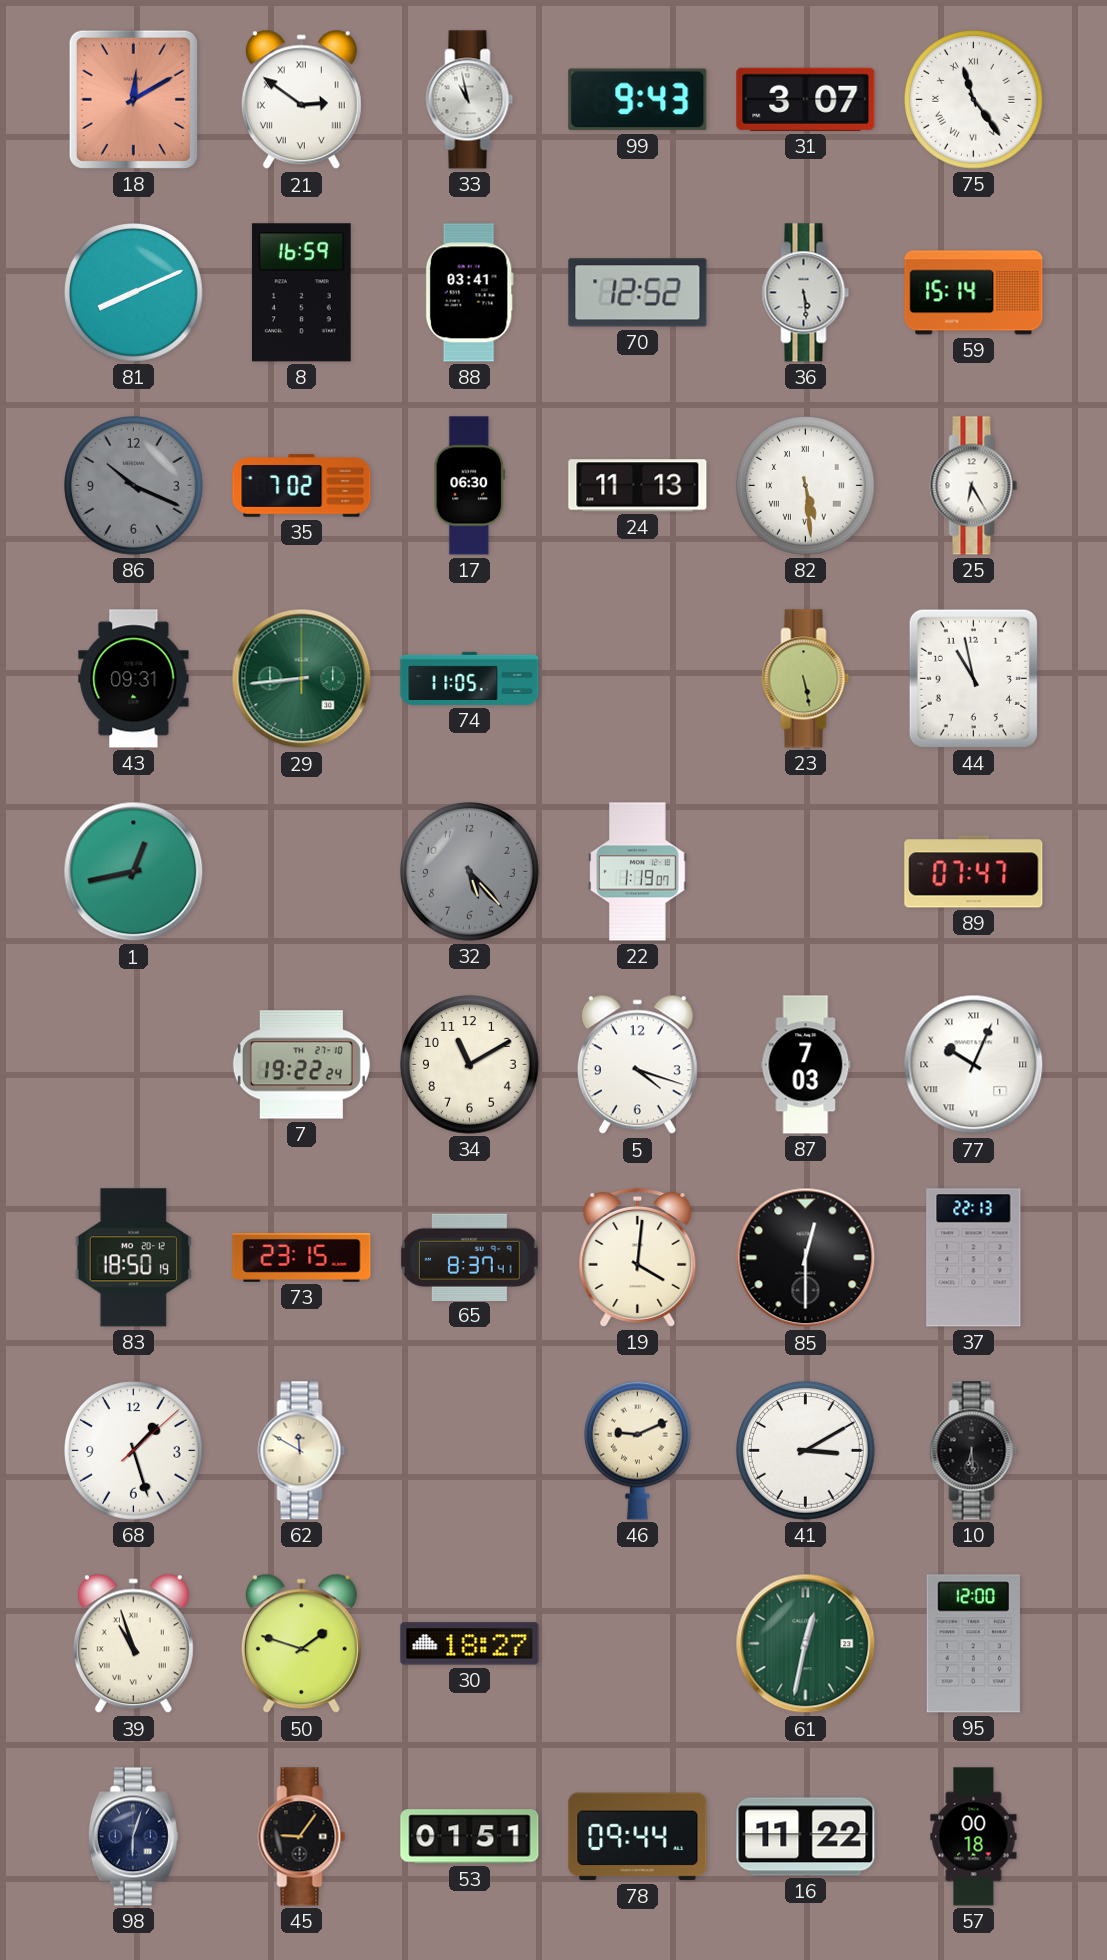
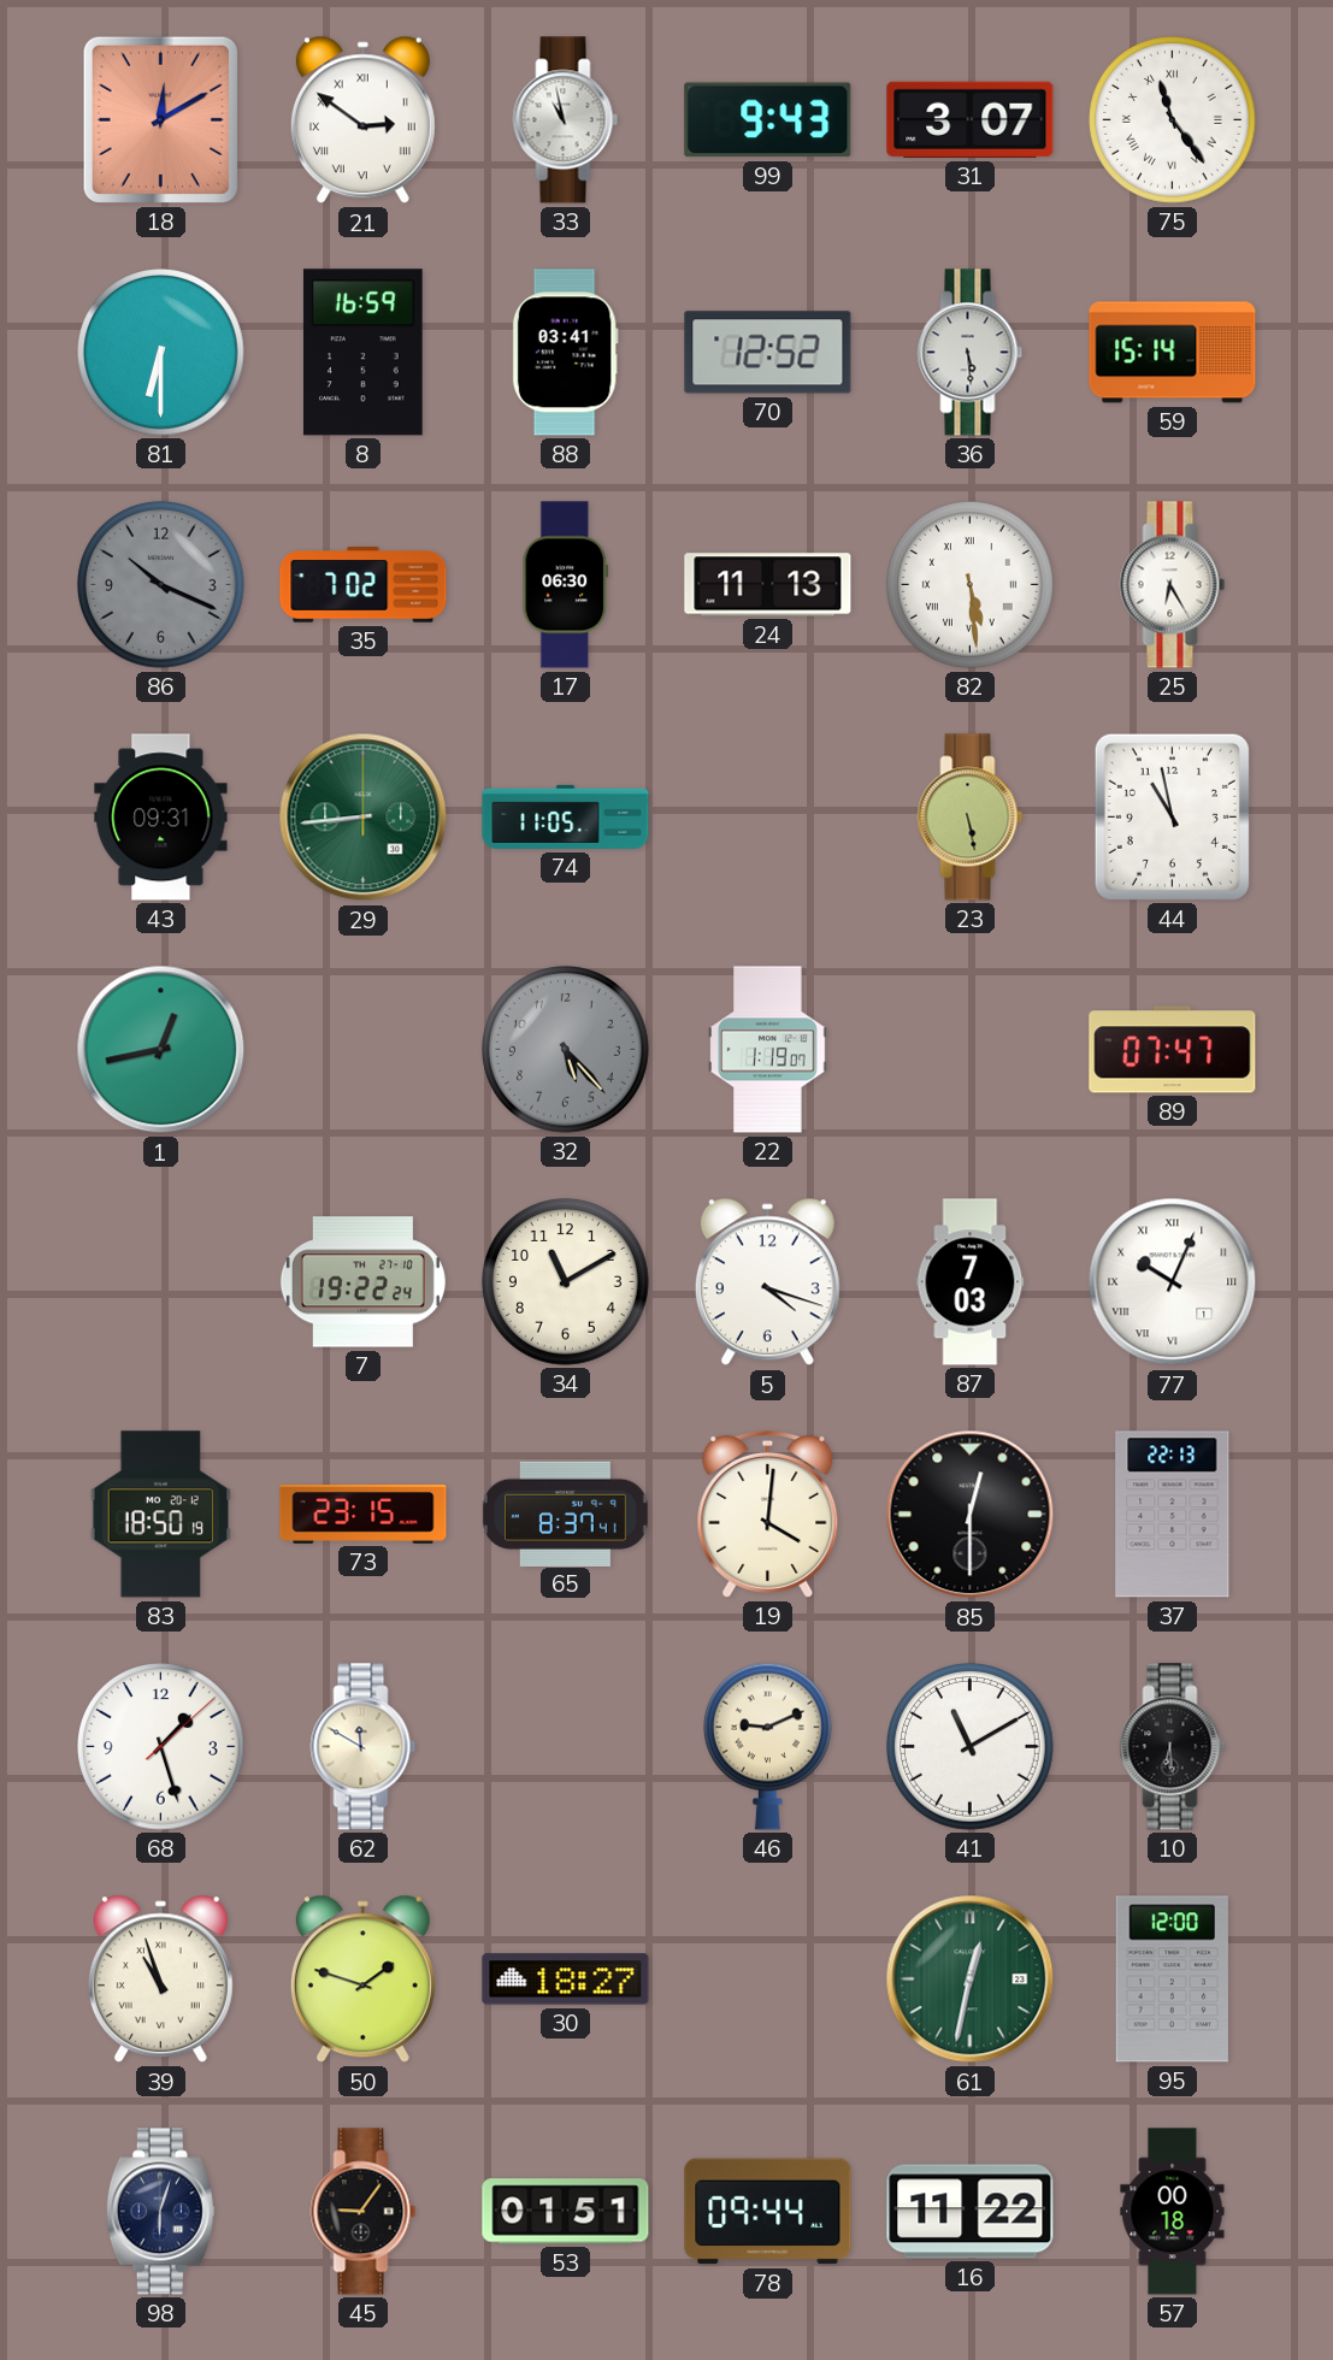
81: 8:11 -> 6:30 (161, 353)
41: 3:10 -> 11:10 (971, 1747)
